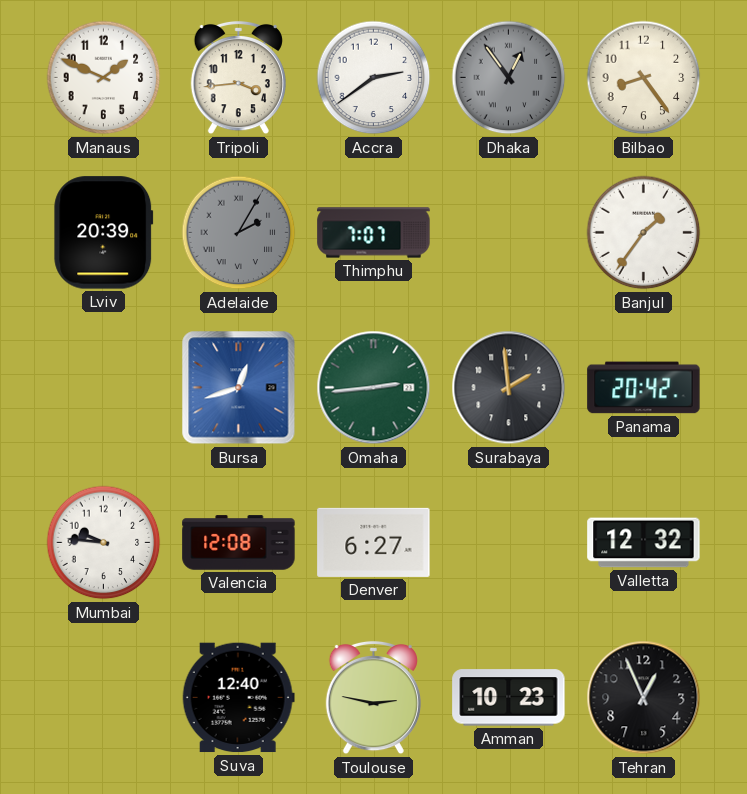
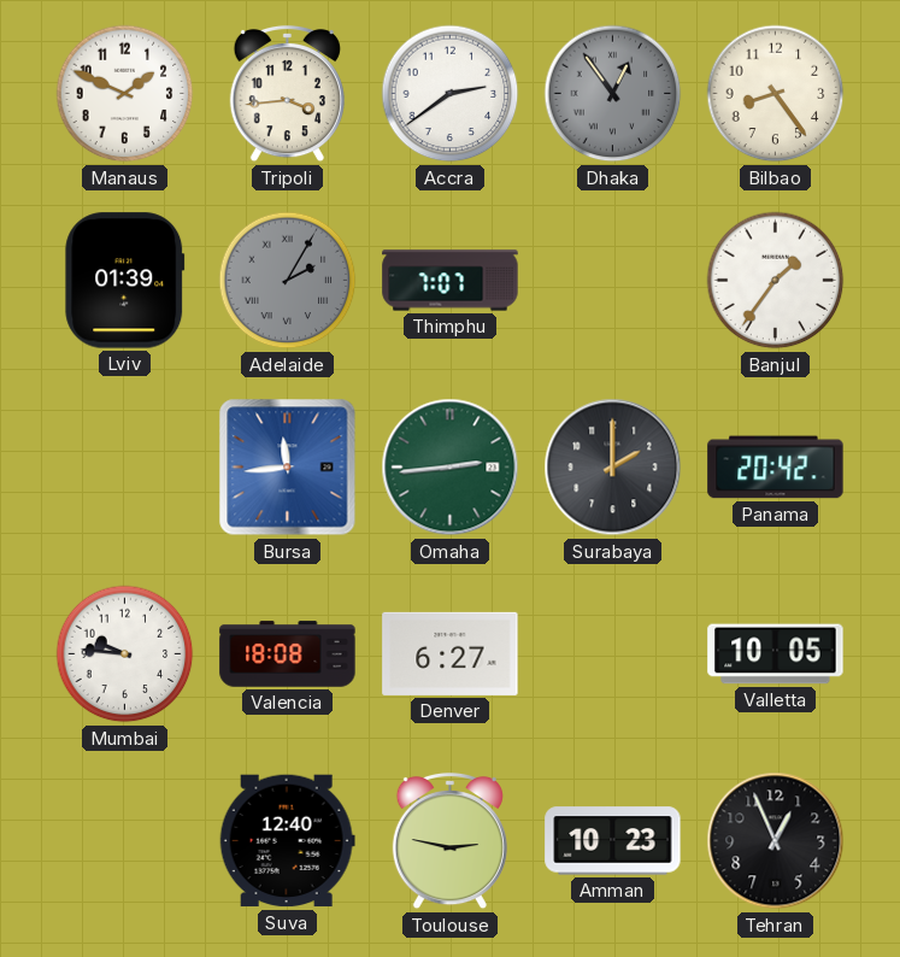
Lviv: 20:39 -> 01:39 (125, 281)
Bursa: 12:42 -> 11:44 (288, 468)
Surabaya: 1:59 -> 2:00 (613, 468)
Valencia: 12:08 -> 18:08 (288, 654)
Valletta: 12:32 -> 10:05 (776, 654)
